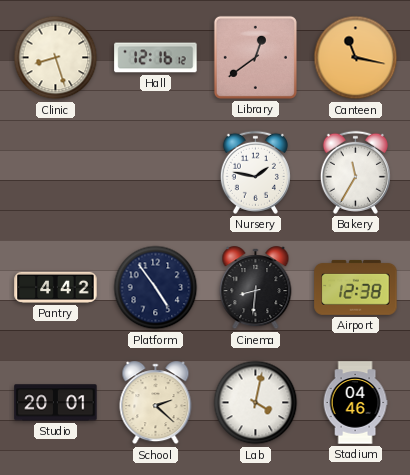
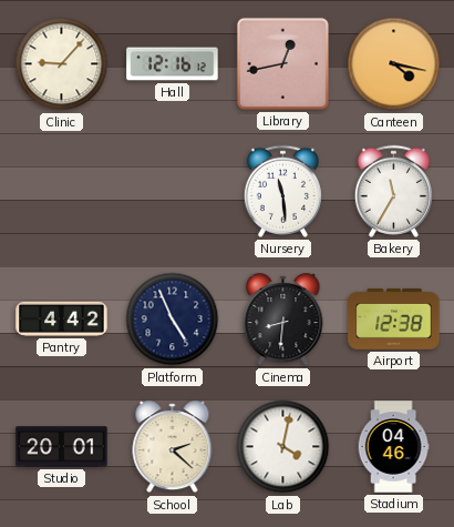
Clinic: 8:27 -> 9:07 (62, 64)
Library: 12:39 -> 12:43 (282, 63)
Canteen: 11:17 -> 4:17 (394, 64)
Nursery: 1:47 -> 11:29 (282, 191)
Platform: 4:54 -> 4:56 (173, 320)
